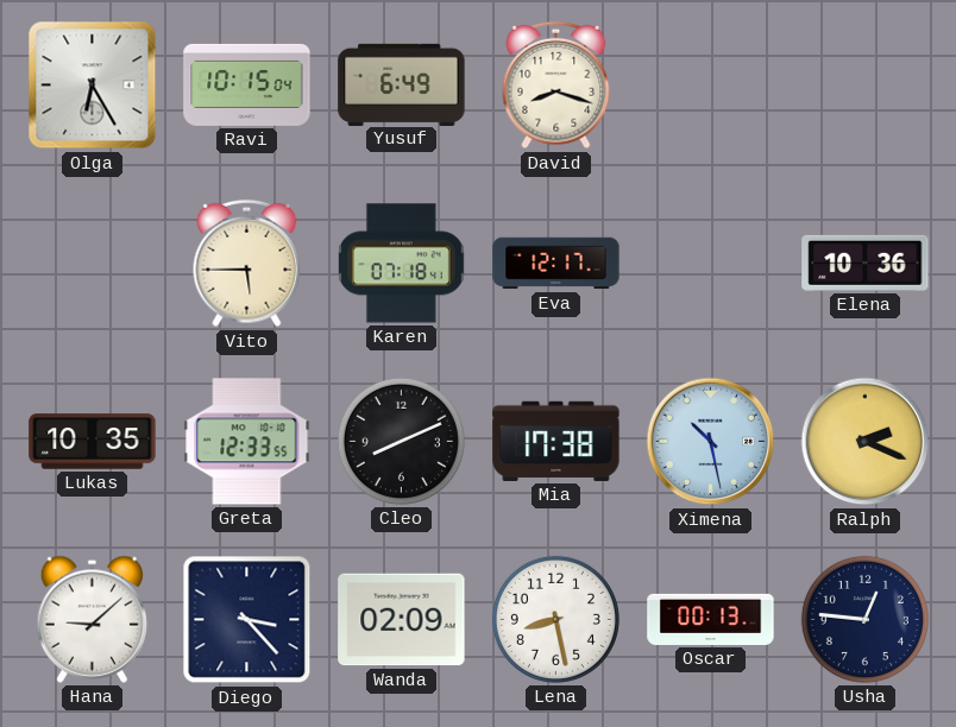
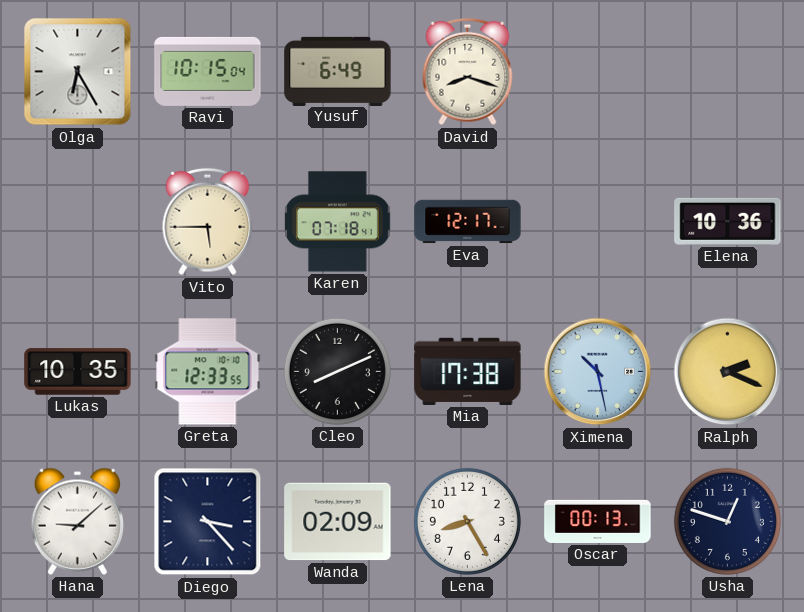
Lena: 8:28 -> 8:25 (467, 521)
Usha: 12:46 -> 12:48 (727, 521)
